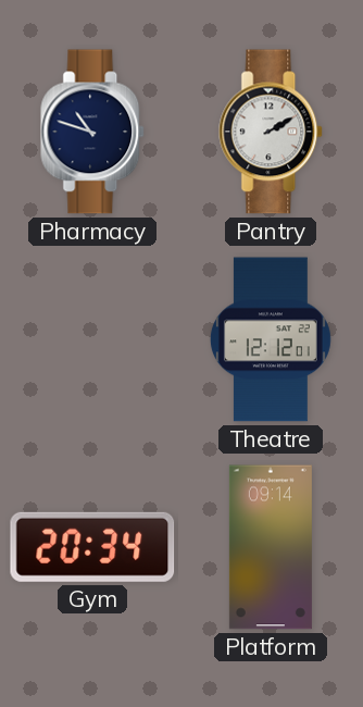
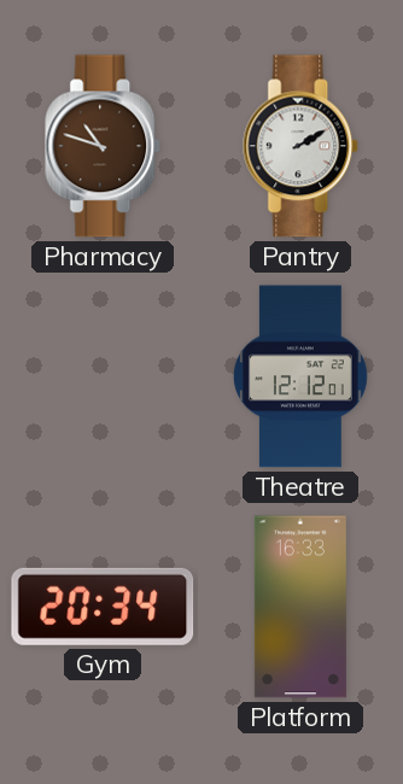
Pharmacy dial: navy -> brown (104, 146)
Platform: 09:14 -> 16:33 (300, 607)
